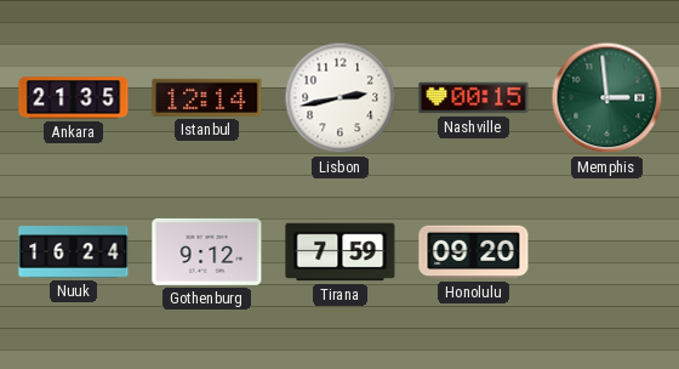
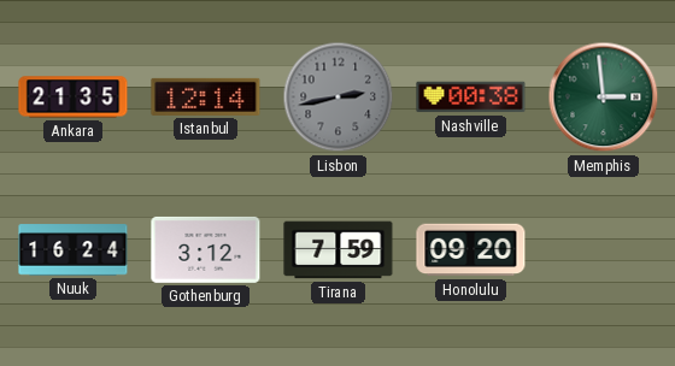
Lisbon dial: white -> grey (339, 98)
Nashville: 00:15 -> 00:38 (471, 98)
Gothenburg: 9:12 -> 3:12 (206, 249)
